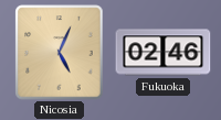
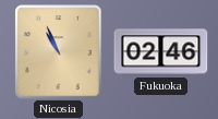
Nicosia: 5:04 -> 10:56 (59, 52)
